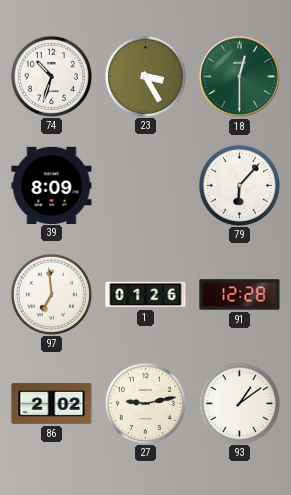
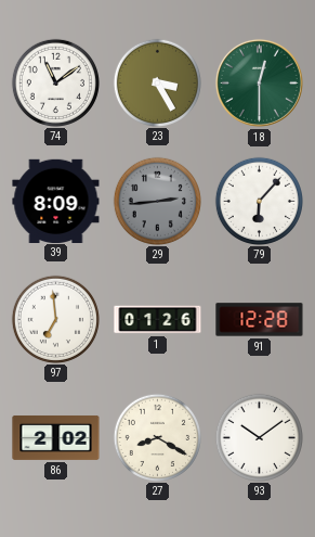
74: 10:33 -> 11:09 (55, 82)
29: none -> 2:44 (157, 201)
27: 9:13 -> 8:20 (157, 437)
93: 1:09 -> 10:09 (259, 437)
